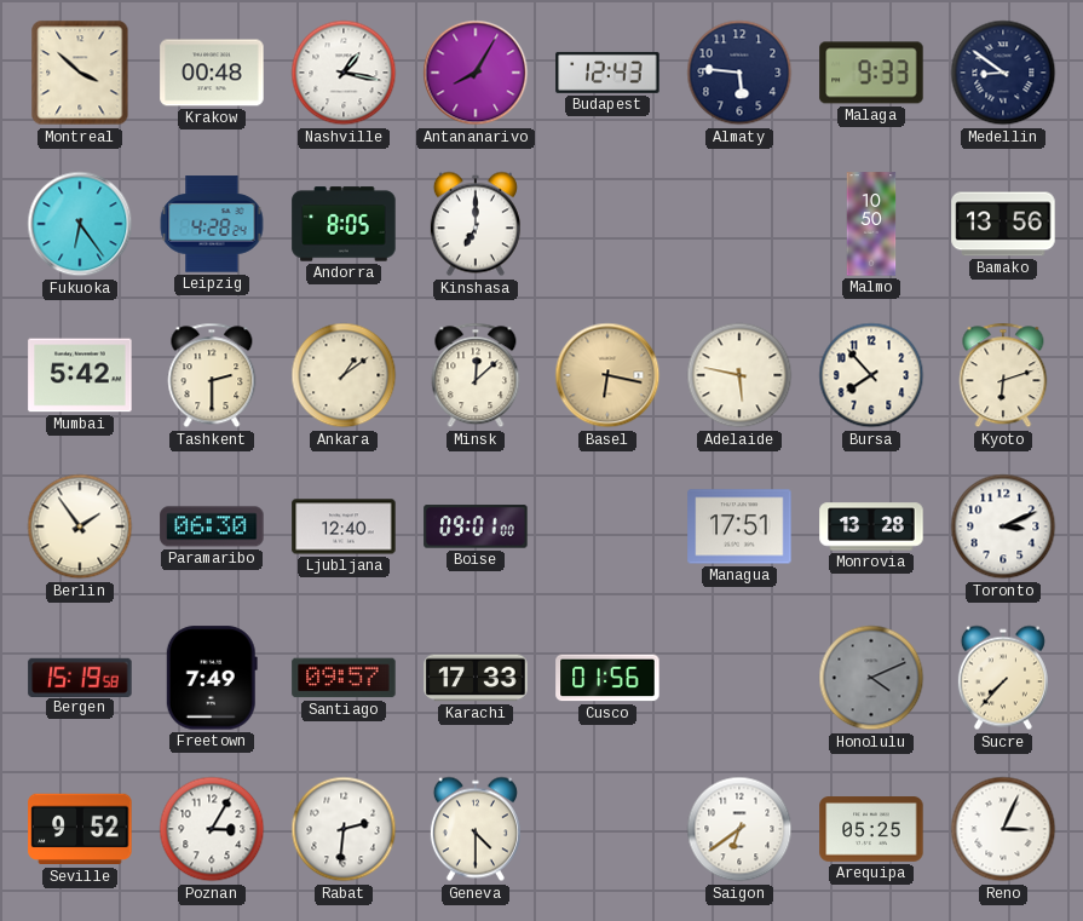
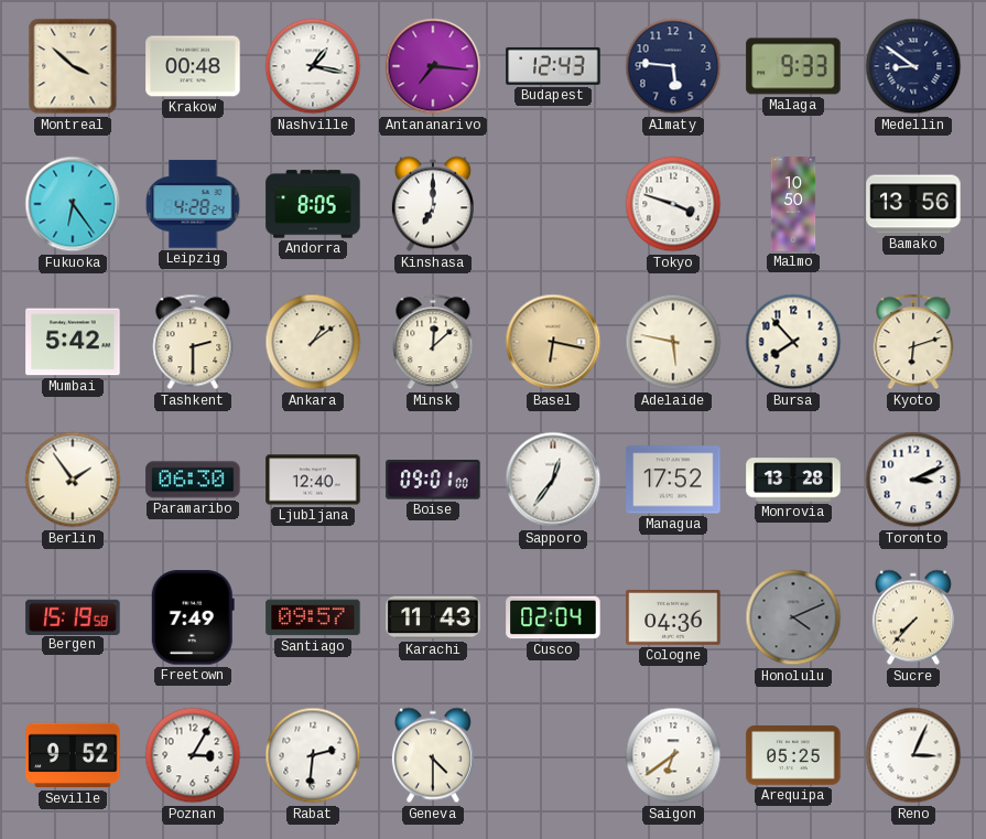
Antananarivo: 8:05 -> 7:16 (433, 66)
Tokyo: none -> 3:48 (673, 204)
Sapporo: none -> 12:36 (553, 480)
Managua: 17:51 -> 17:52 (673, 480)
Karachi: 17:33 -> 11:43 (433, 617)
Cusco: 01:56 -> 02:04 (553, 617)
Cologne: none -> 04:36 (673, 619)
